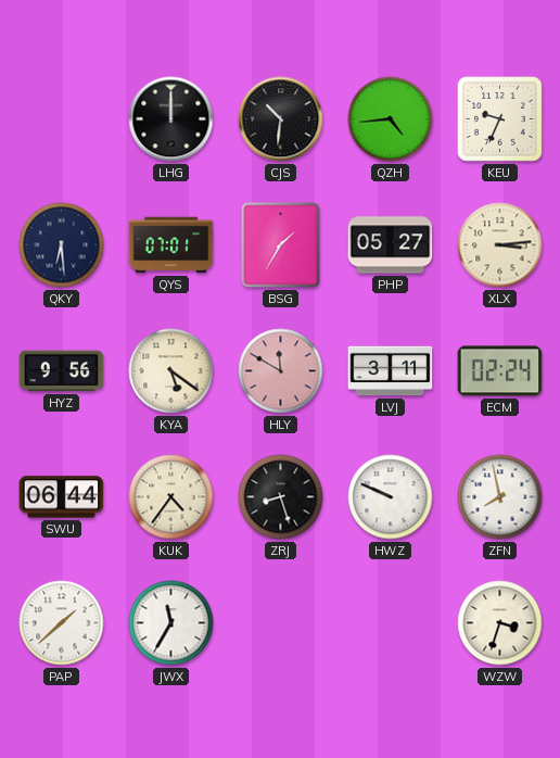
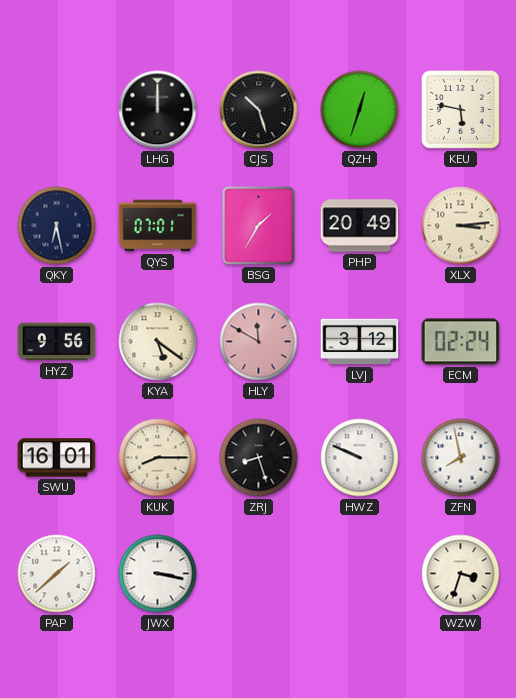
CJS: 10:31 -> 10:27 (259, 110)
QZH: 4:44 -> 12:33 (360, 110)
KEU: 9:34 -> 5:47 (461, 110)
QKY: 6:29 -> 6:28 (57, 226)
PHP: 05:27 -> 20:49 (360, 226)
LVJ: 3:11 -> 3:12 (360, 342)
SWU: 06:44 -> 16:01 (57, 458)
KUK: 4:36 -> 8:15 (158, 458)
JWX: 11:35 -> 3:17 (158, 574)
